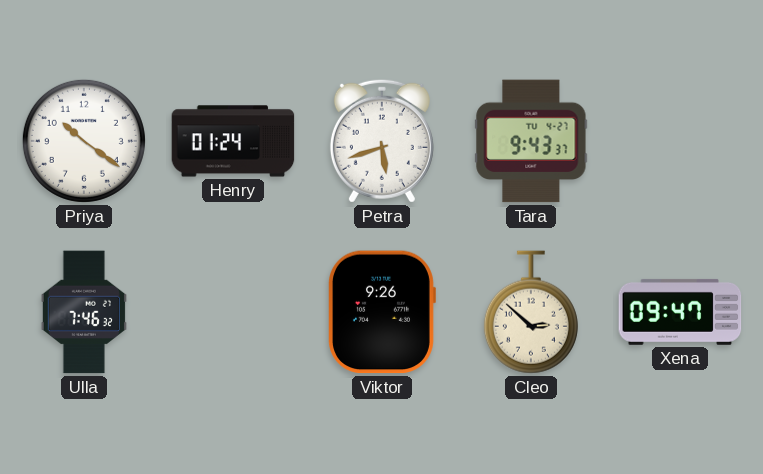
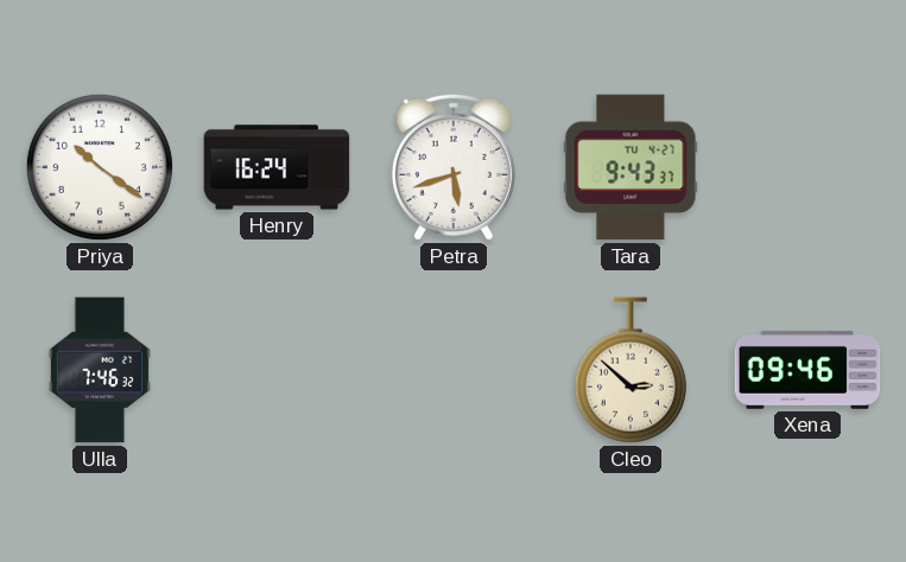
Henry: 01:24 -> 16:24 (277, 167)
Viktor: 9:26 -> none (382, 312)
Xena: 09:47 -> 09:46 (807, 370)
